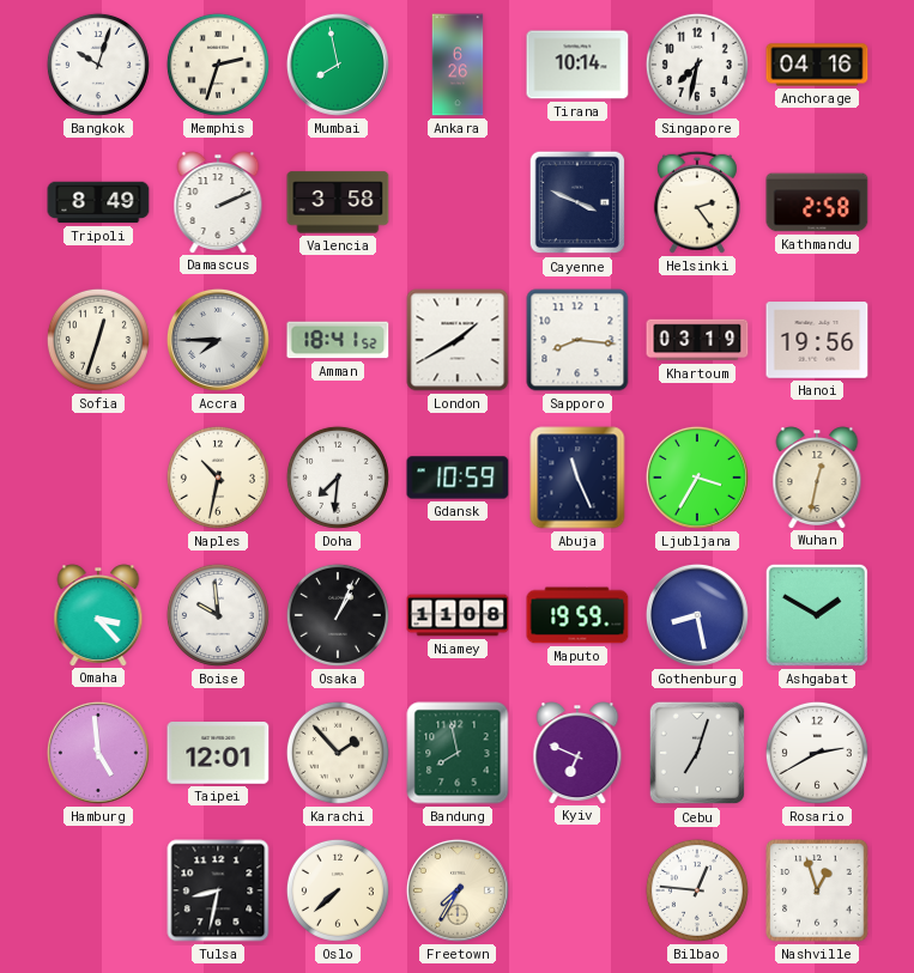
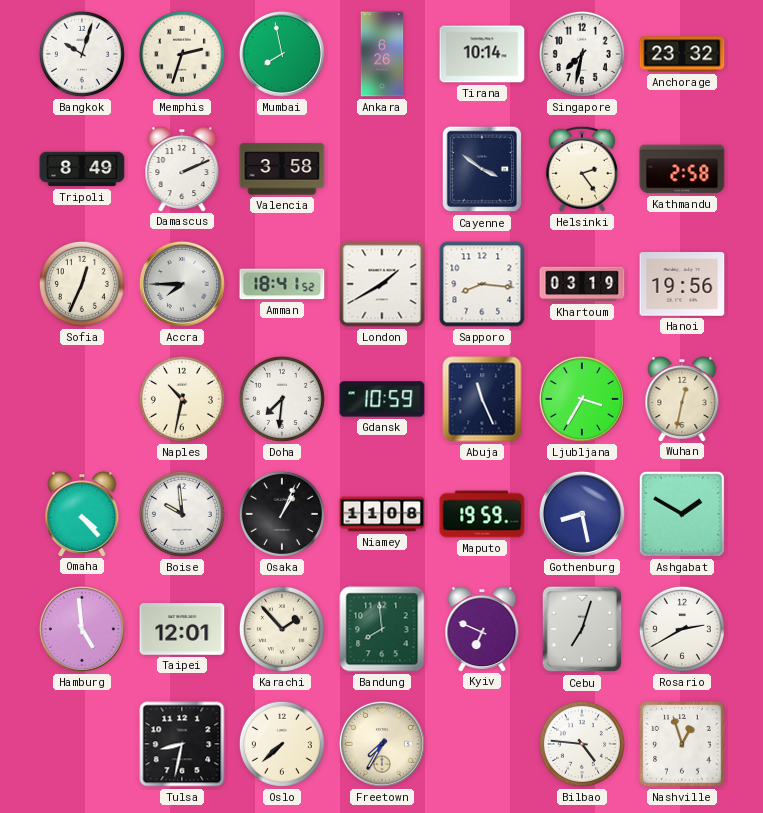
Anchorage: 04:16 -> 23:32 (682, 54)
Cayenne: 3:49 -> 3:51 (482, 169)
Sofia: 12:33 -> 12:34 (82, 284)
Omaha: 3:23 -> 4:23 (82, 514)
Bandung: 7:58 -> 7:59 (382, 629)
Bilbao: 12:46 -> 4:46 (582, 744)
